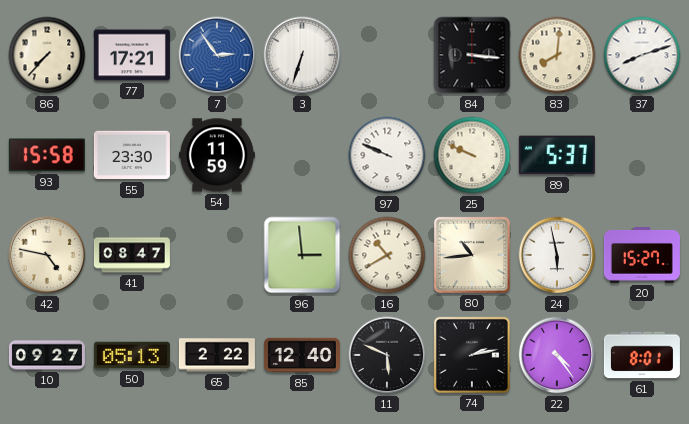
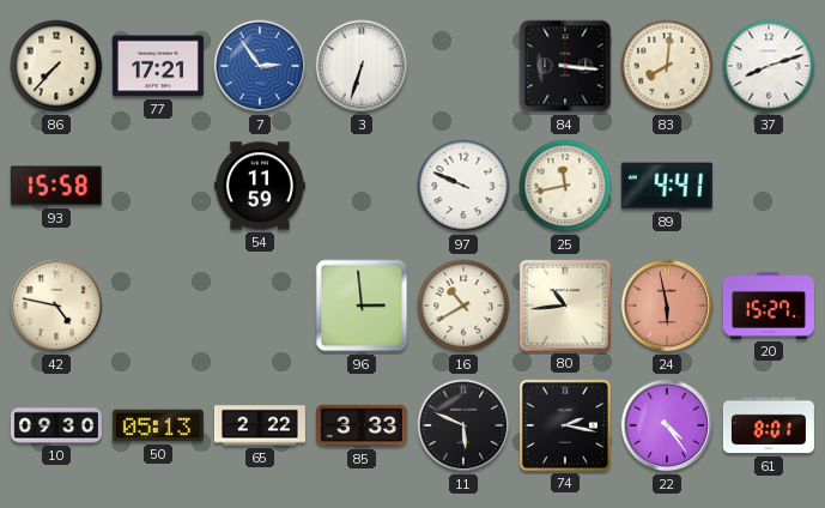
55: 23:30 -> none (132, 155)
25: 9:49 -> 11:43 (565, 186)
89: 5:37 -> 4:41 (667, 186)
41: 08:47 -> none (132, 255)
24 dial: white -> salmon (667, 306)
10: 09:27 -> 09:30 (56, 425)
85: 12:40 -> 3:33 (362, 425)
74: 2:13 -> 2:17 (565, 425)
